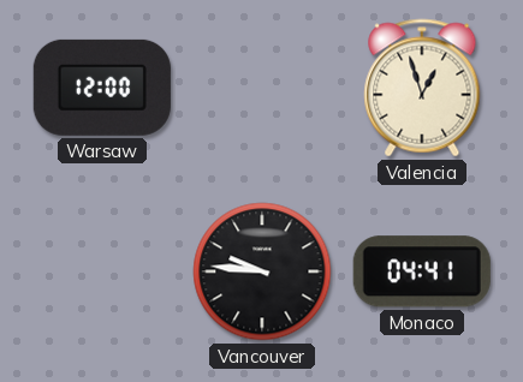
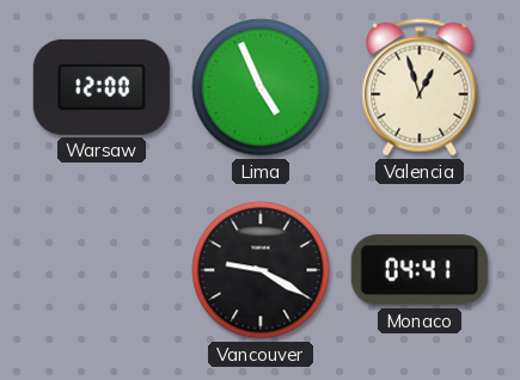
Lima: none -> 4:56 (261, 87)
Vancouver: 9:46 -> 9:20 (261, 270)
